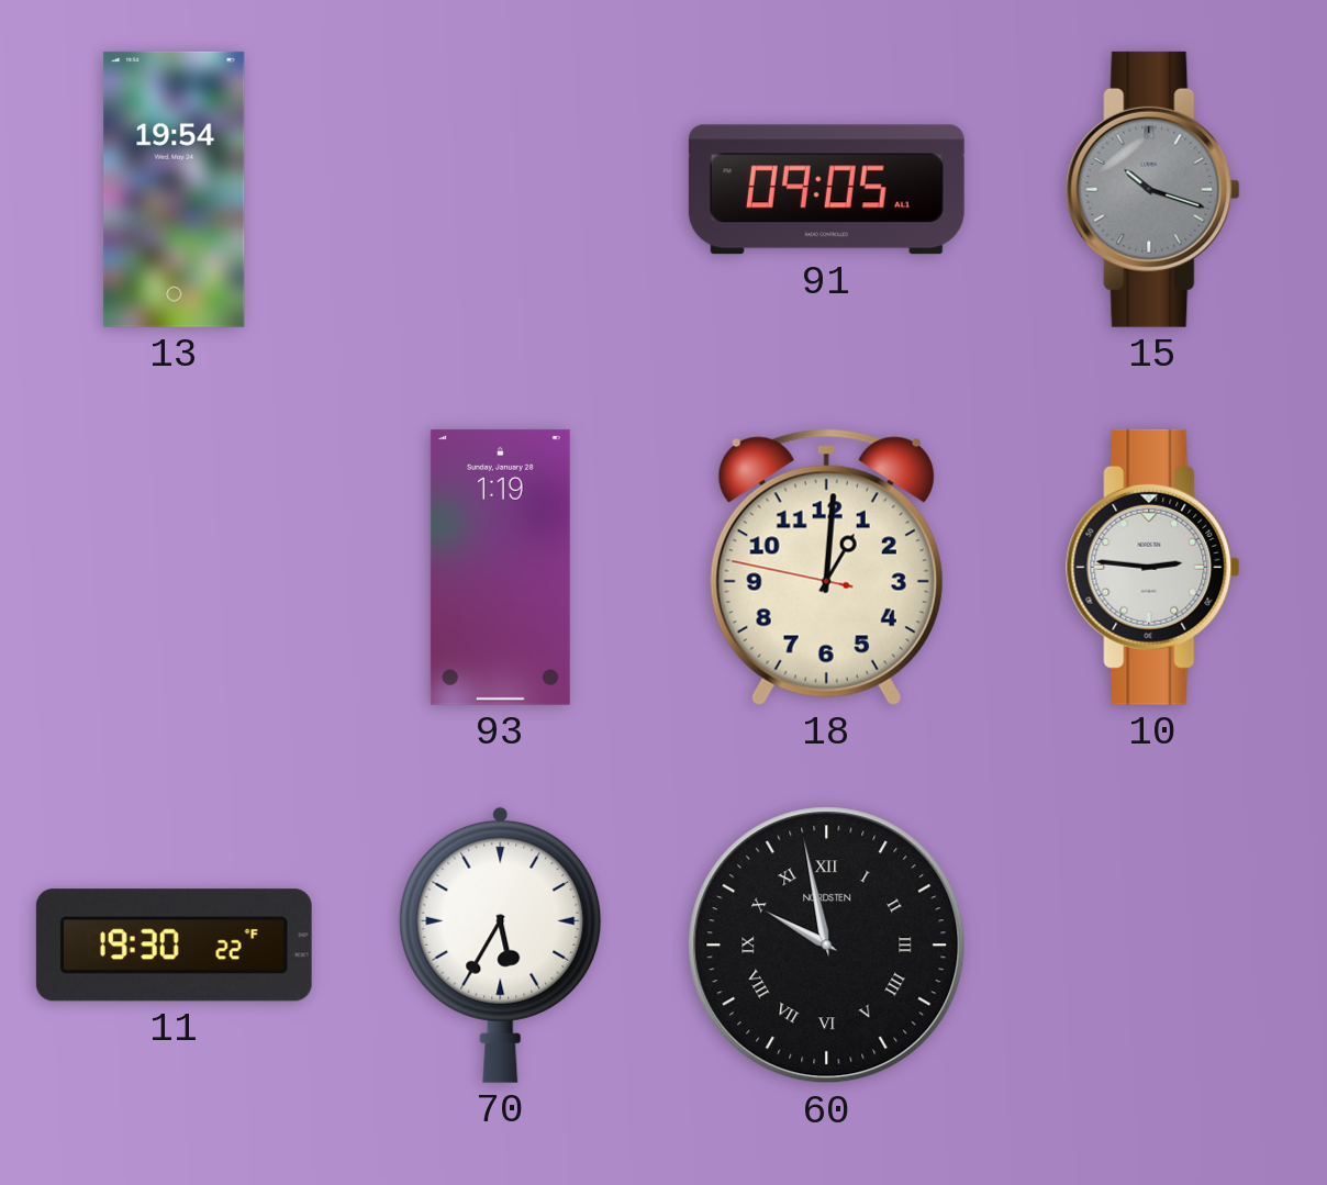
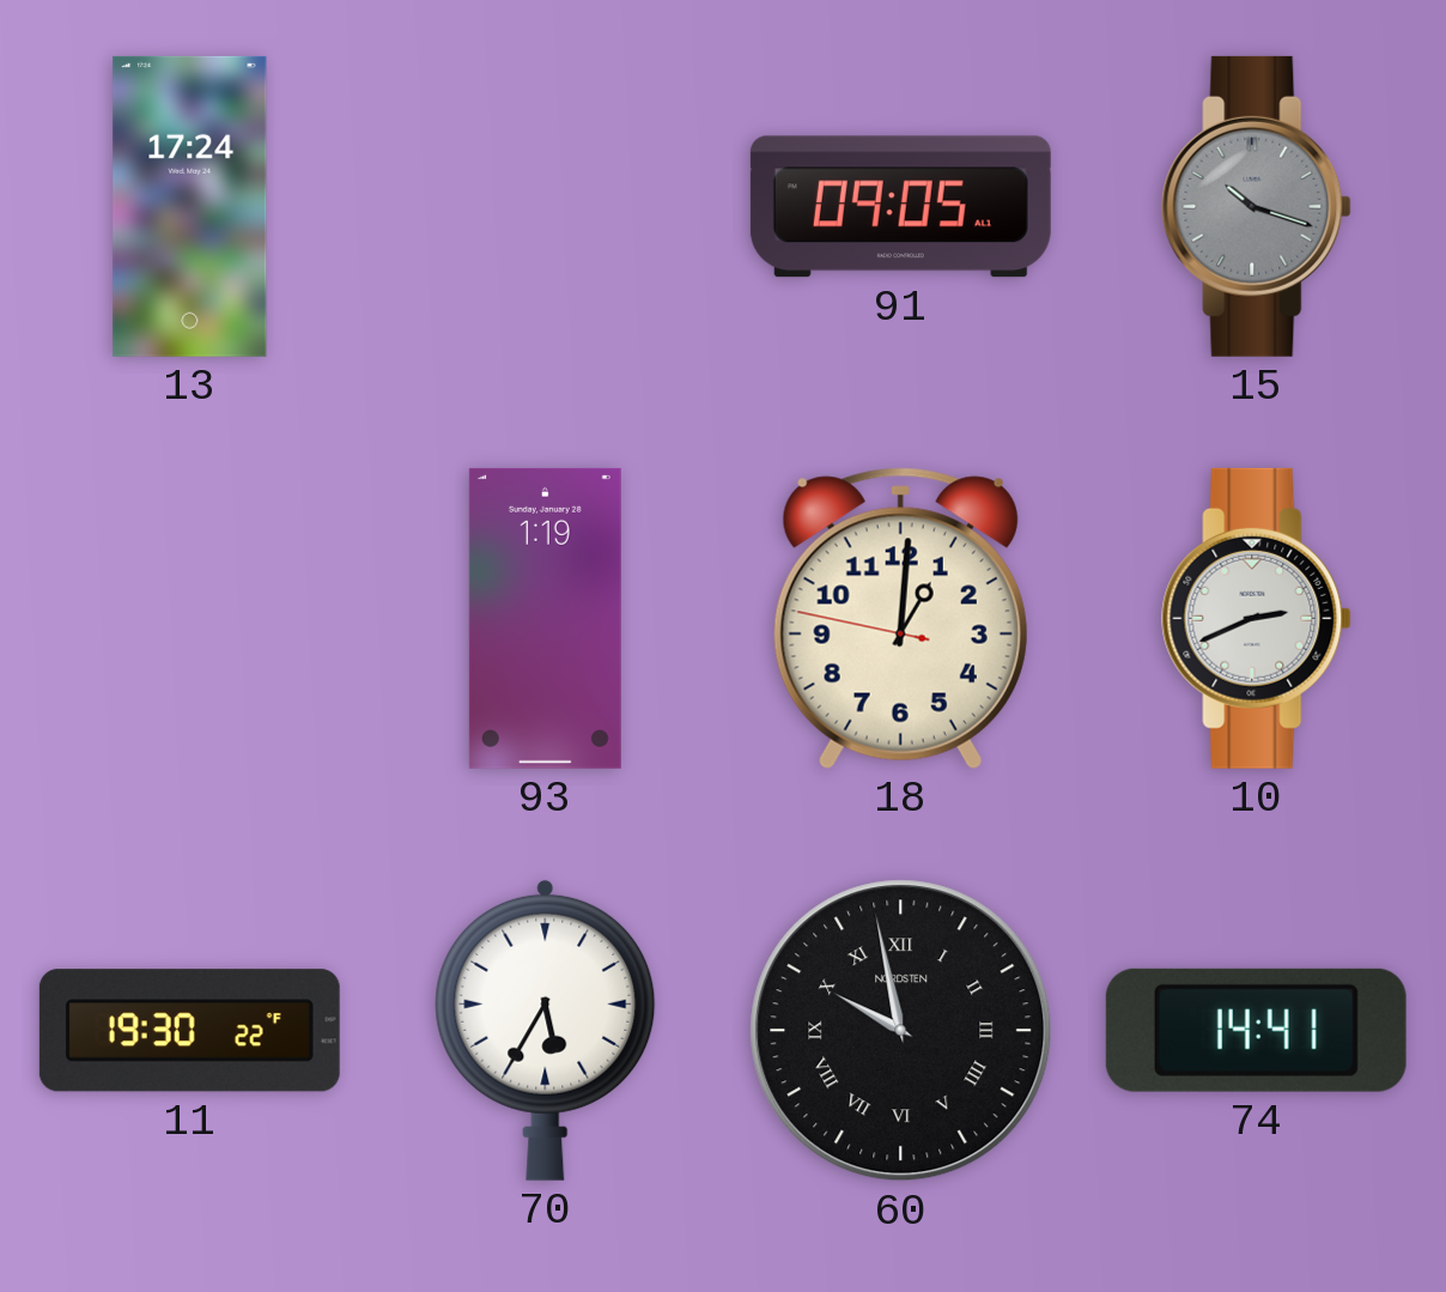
13: 19:54 -> 17:24 (190, 206)
10: 2:46 -> 2:41 (1257, 618)
74: none -> 14:41 (1256, 1030)
